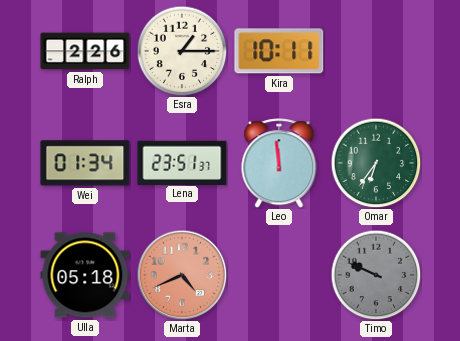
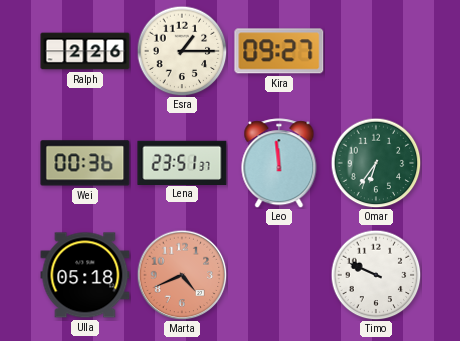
Kira: 10:11 -> 09:27 (279, 51)
Wei: 01:34 -> 00:36 (85, 163)
Timo dial: grey -> white (376, 275)
